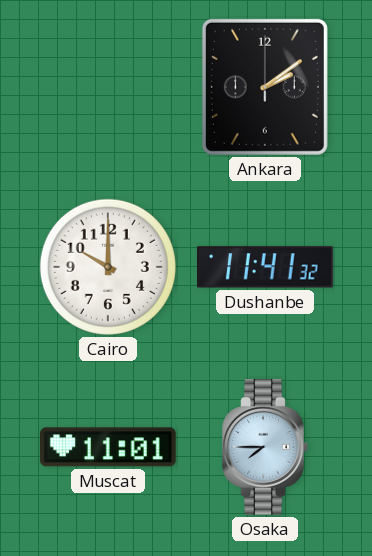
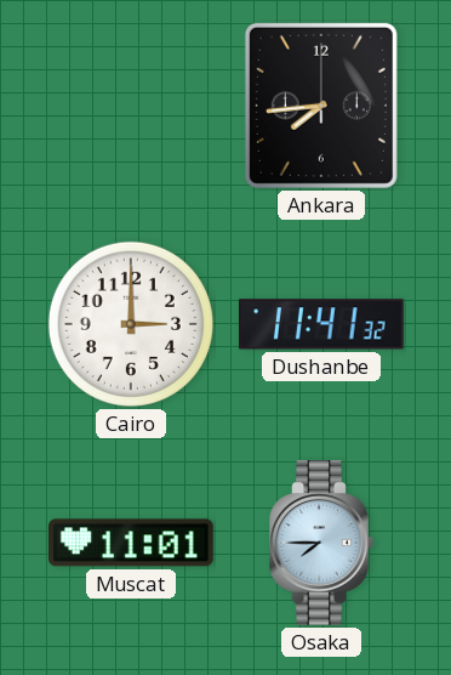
Ankara: 2:09 -> 7:44 (321, 106)
Cairo: 10:00 -> 3:00 (131, 324)
